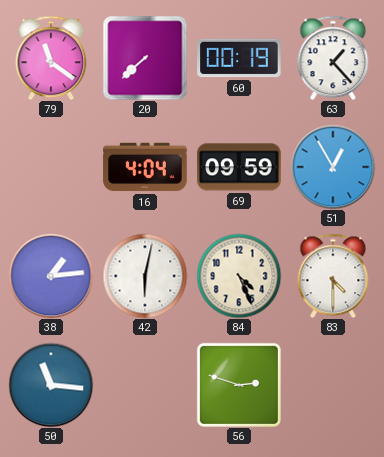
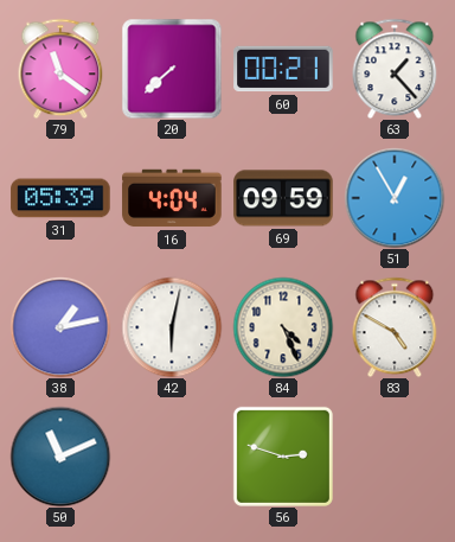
60: 00:19 -> 00:21 (283, 69)
31: none -> 05:39 (60, 198)
38: 1:14 -> 1:13 (60, 327)
83: 4:30 -> 4:50 (395, 327)
50: 11:16 -> 11:11 (60, 457)
